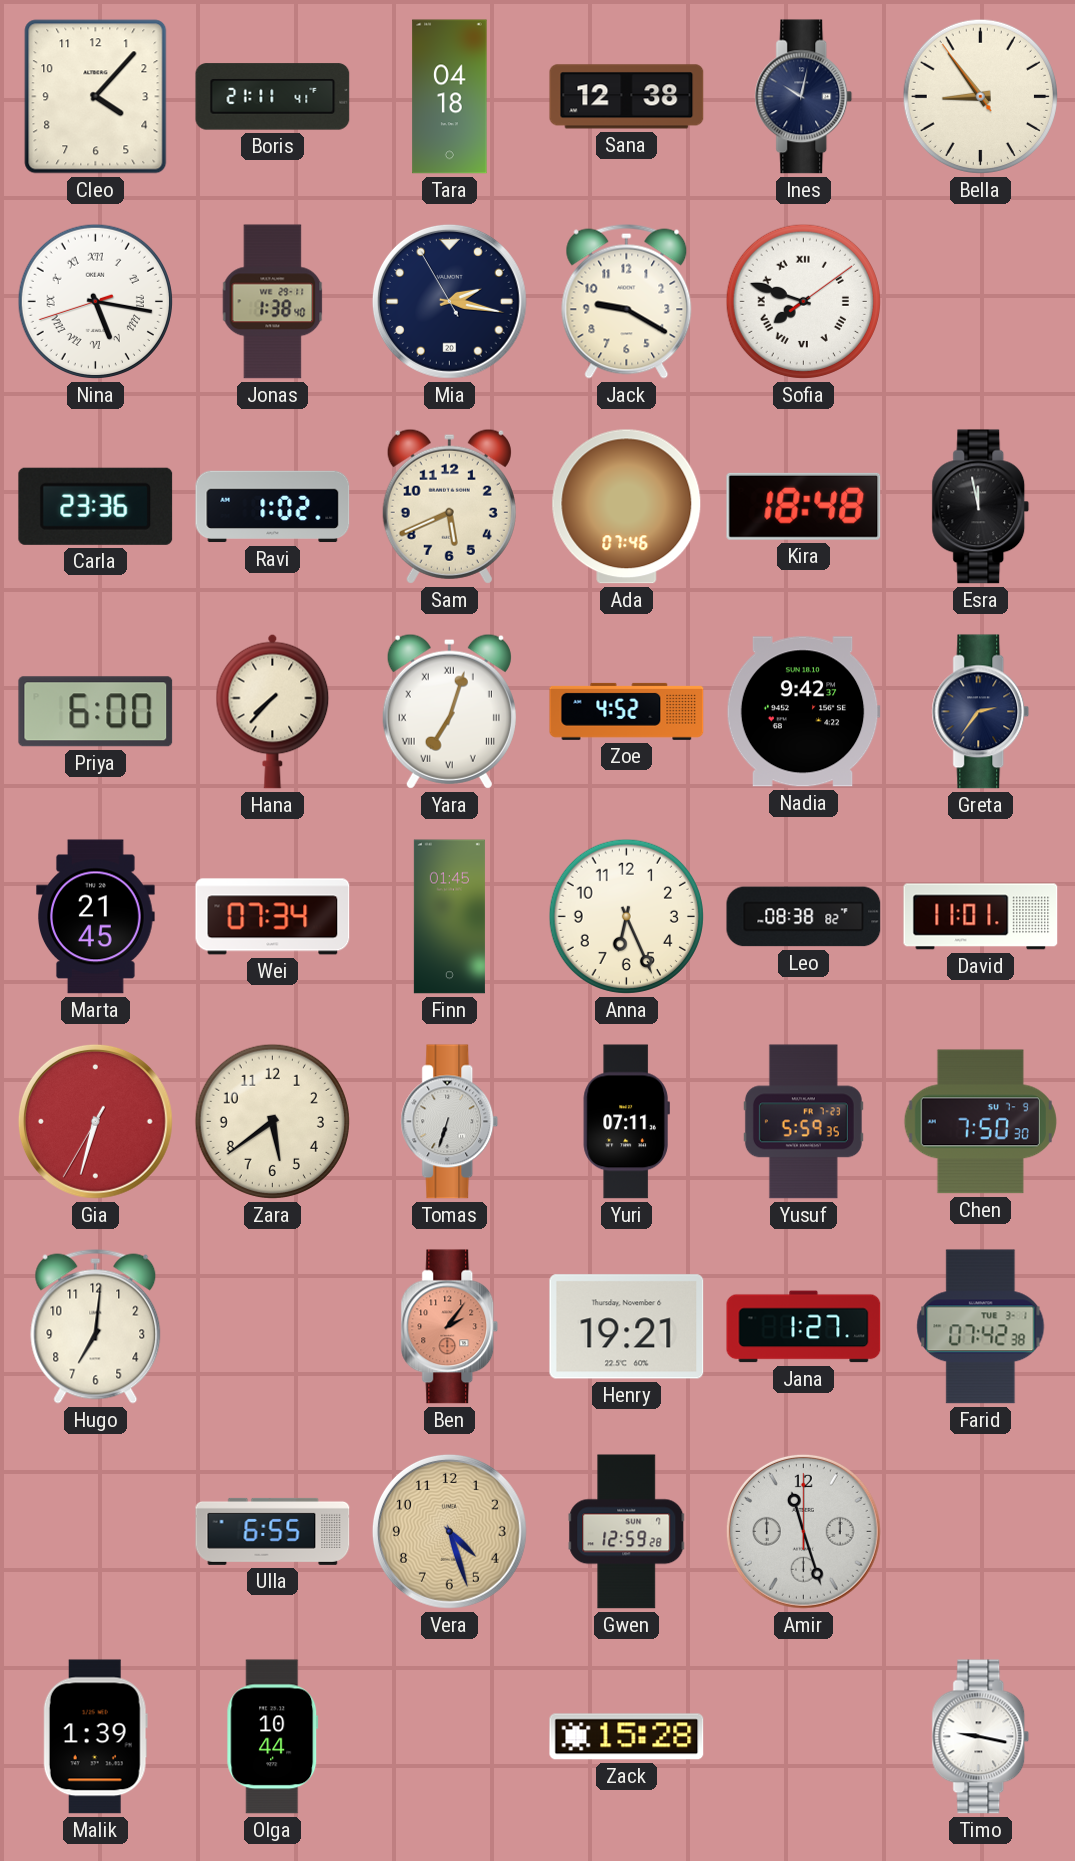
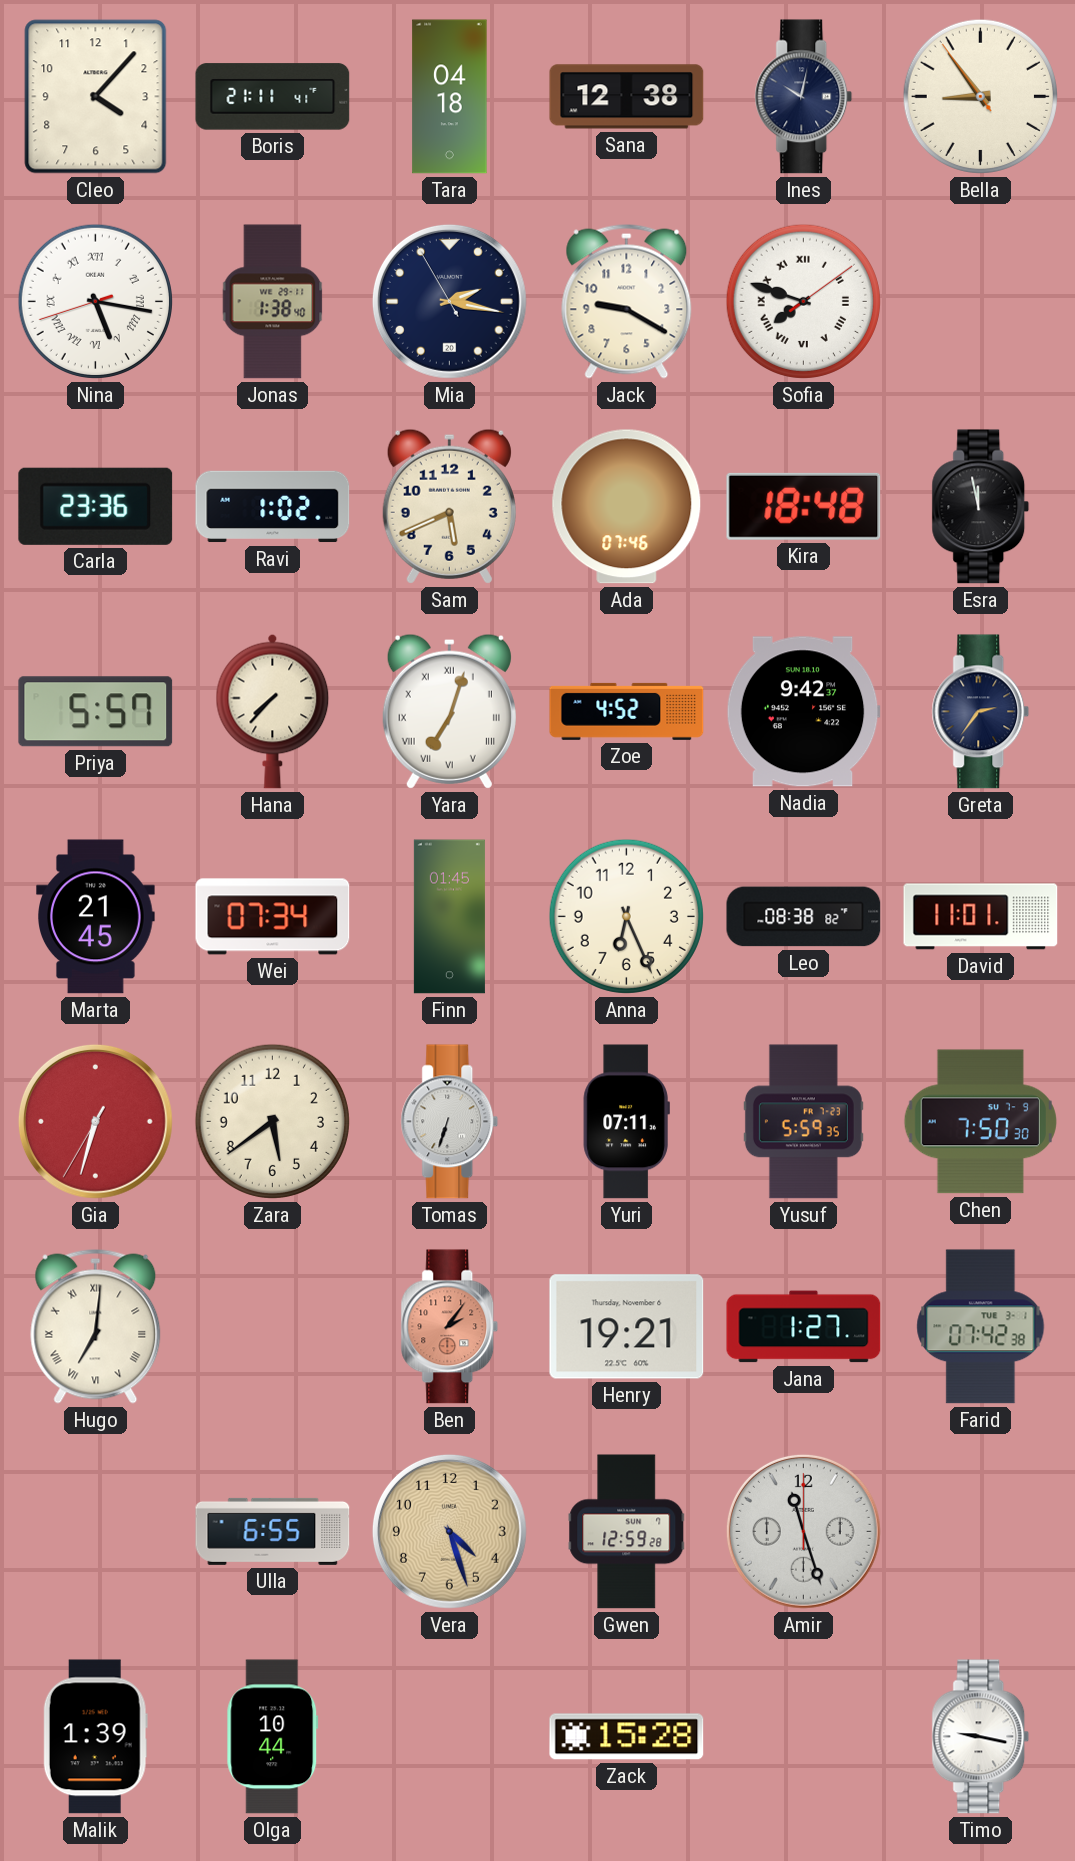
Priya: 6:00 -> 5:57 (96, 712)
Hugo numerals: Arabic -> Roman (96, 1326)
